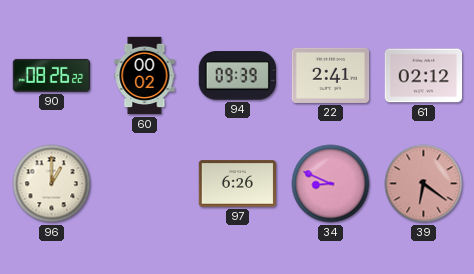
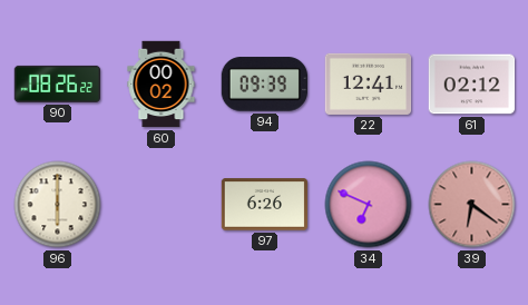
22: 2:41 -> 12:41 (369, 83)
96: 1:00 -> 6:00 (58, 205)
34: 8:49 -> 6:49 (369, 205)
